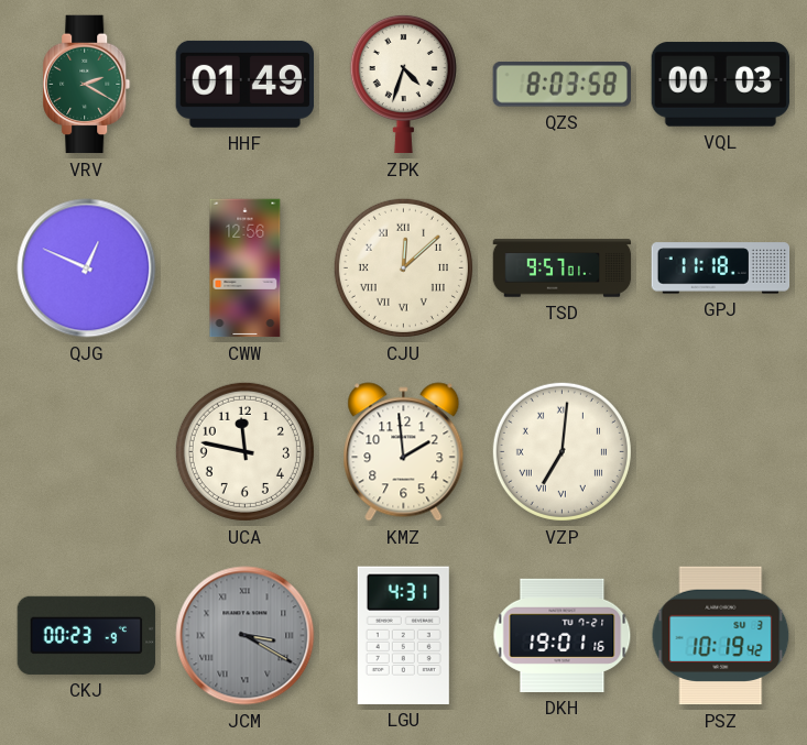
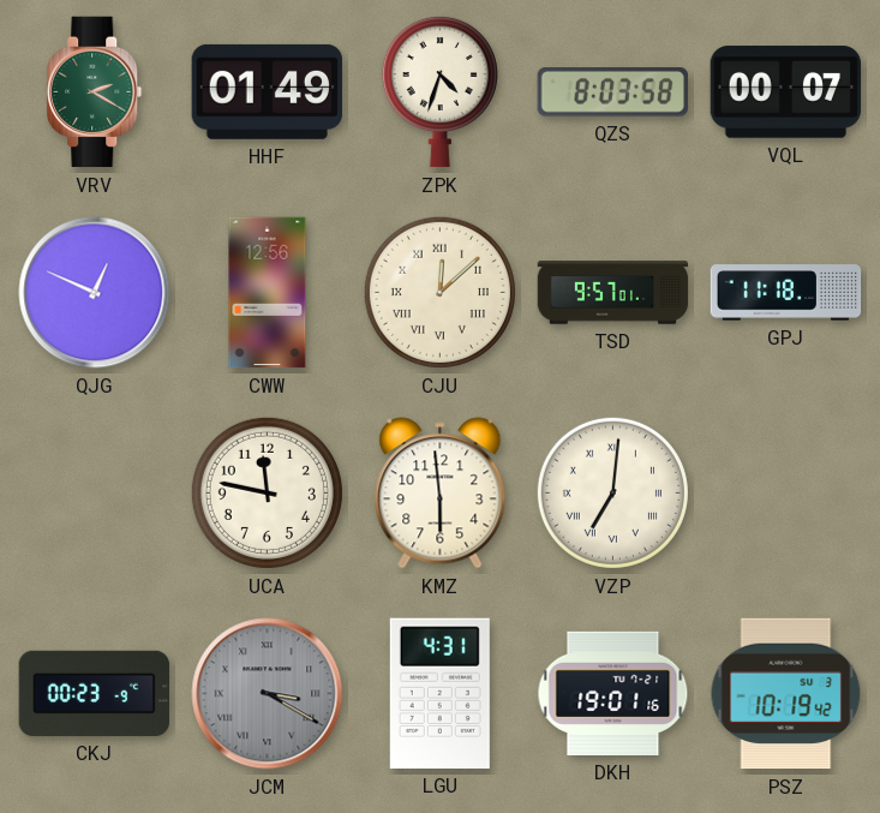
VQL: 00:03 -> 00:07 (786, 92)
KMZ: 1:59 -> 5:59 (441, 494)
